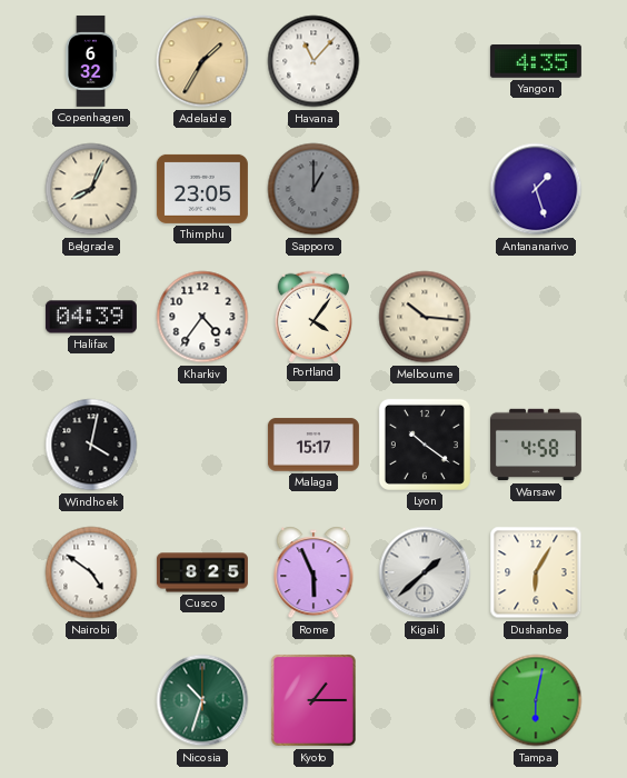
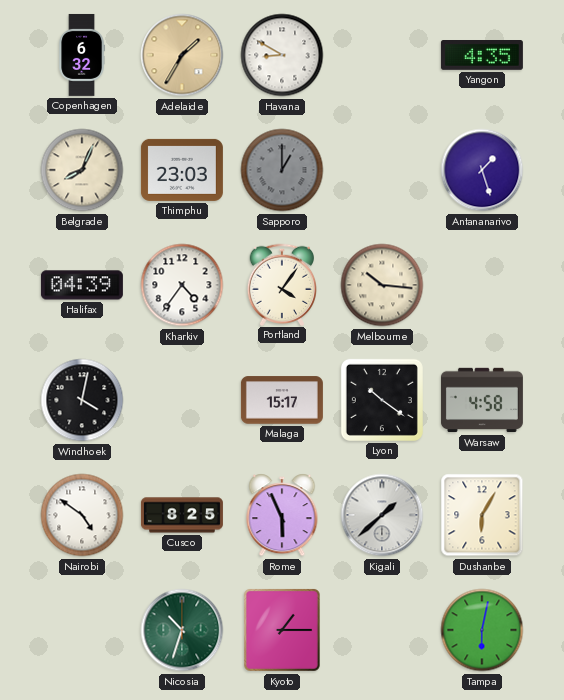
Havana: 11:07 -> 8:50 (282, 55)
Thimphu: 23:05 -> 23:03 (182, 170)
